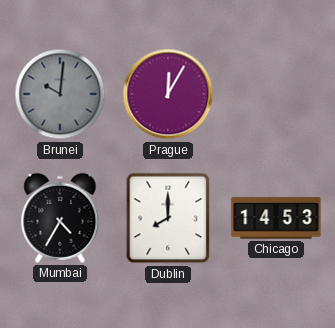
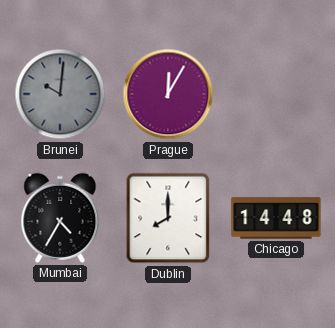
Chicago: 14:53 -> 14:48 (276, 218)
